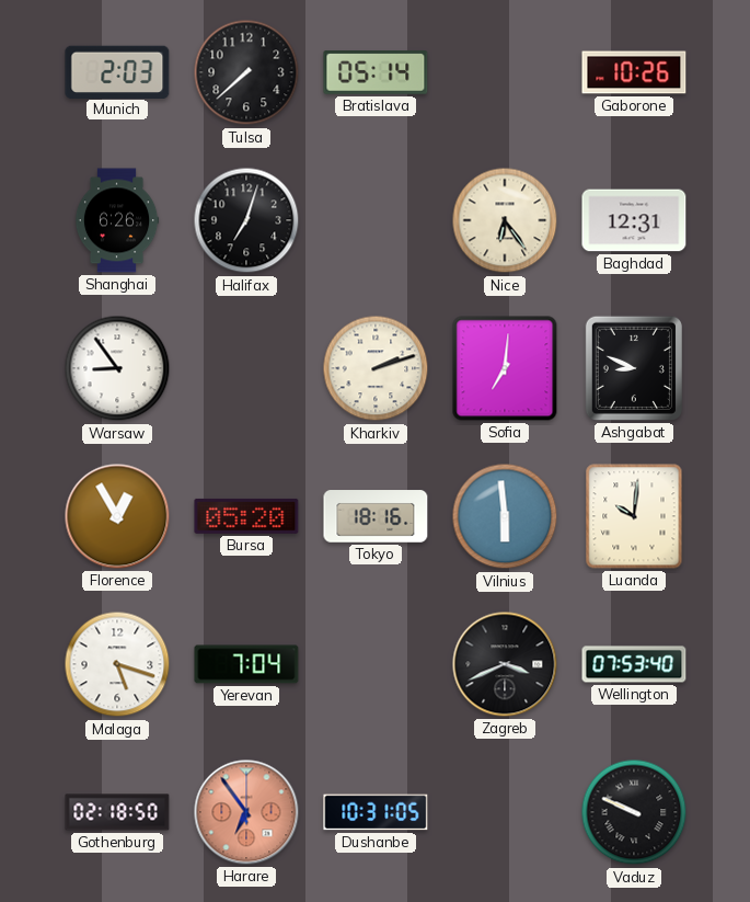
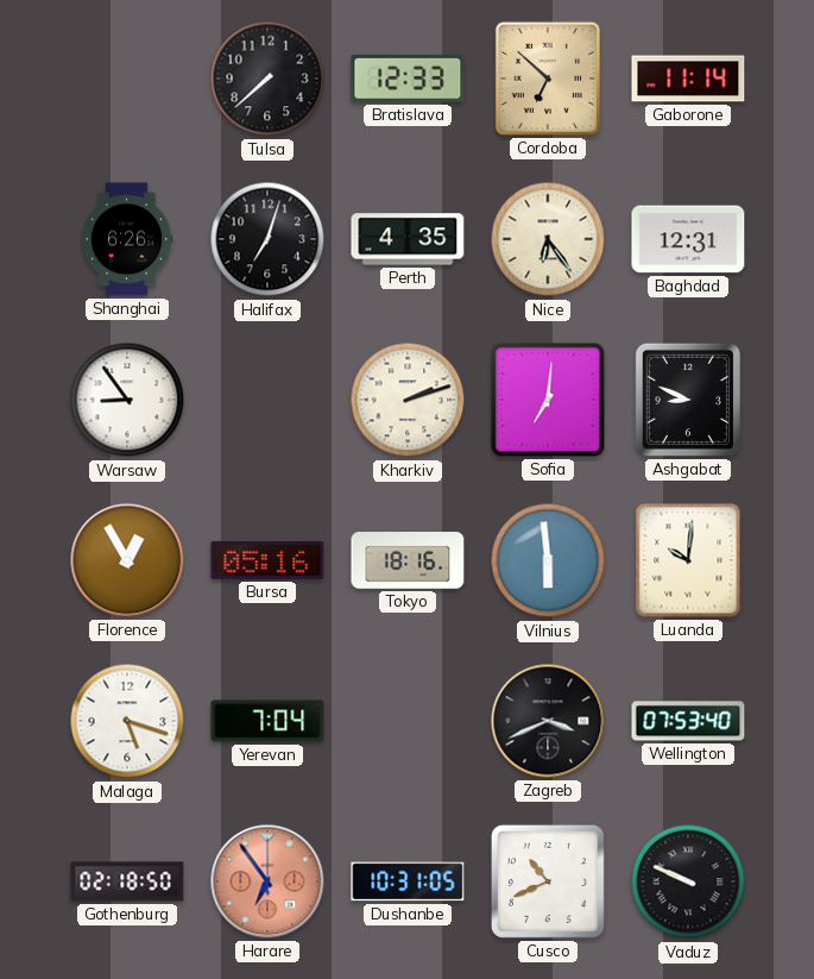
Munich: 2:03 -> none (117, 71)
Bratislava: 05:14 -> 12:33 (408, 79)
Cordoba: none -> 6:52 (548, 79)
Gaborone: 10:26 -> 11:14 (688, 79)
Perth: none -> 4:35 (408, 239)
Bursa: 05:20 -> 05:16 (267, 560)
Cusco: none -> 10:41 (548, 881)
